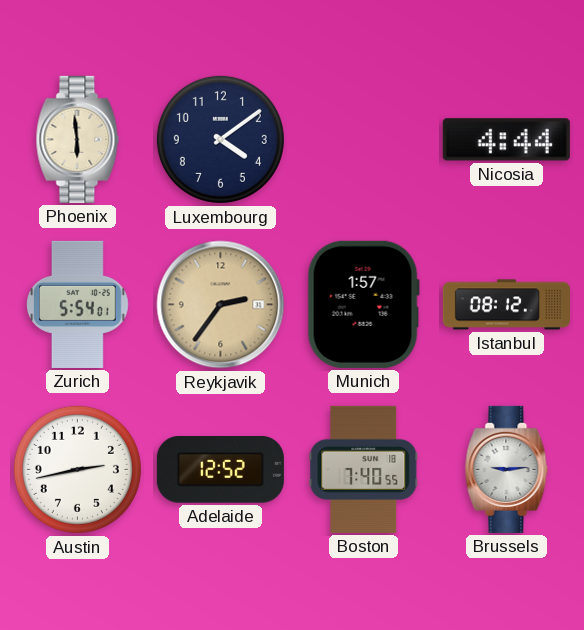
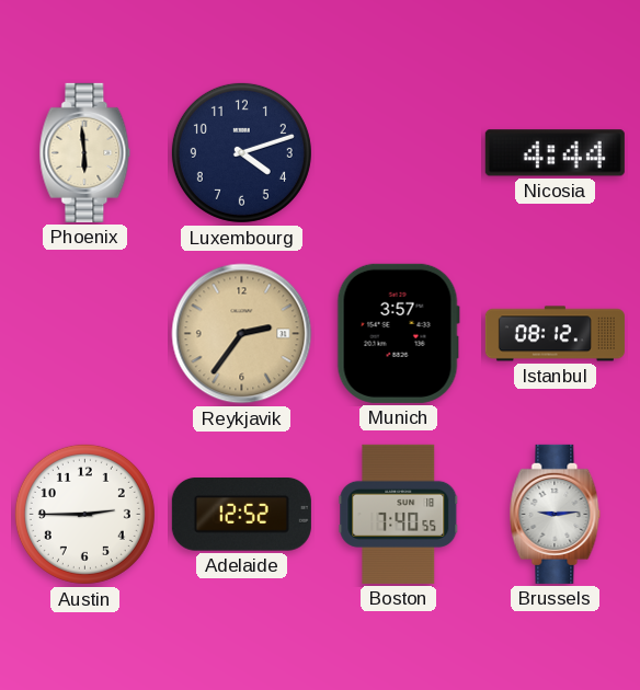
Luxembourg: 4:09 -> 4:12 (241, 152)
Zurich: 5:54 -> none (78, 304)
Munich: 1:57 -> 3:57 (398, 333)
Austin: 2:43 -> 2:45 (84, 514)
